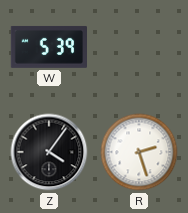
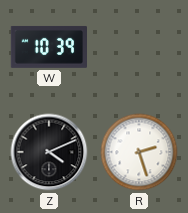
W: 5:39 -> 10:39 (48, 47)
Z: 4:06 -> 4:11 (49, 152)
